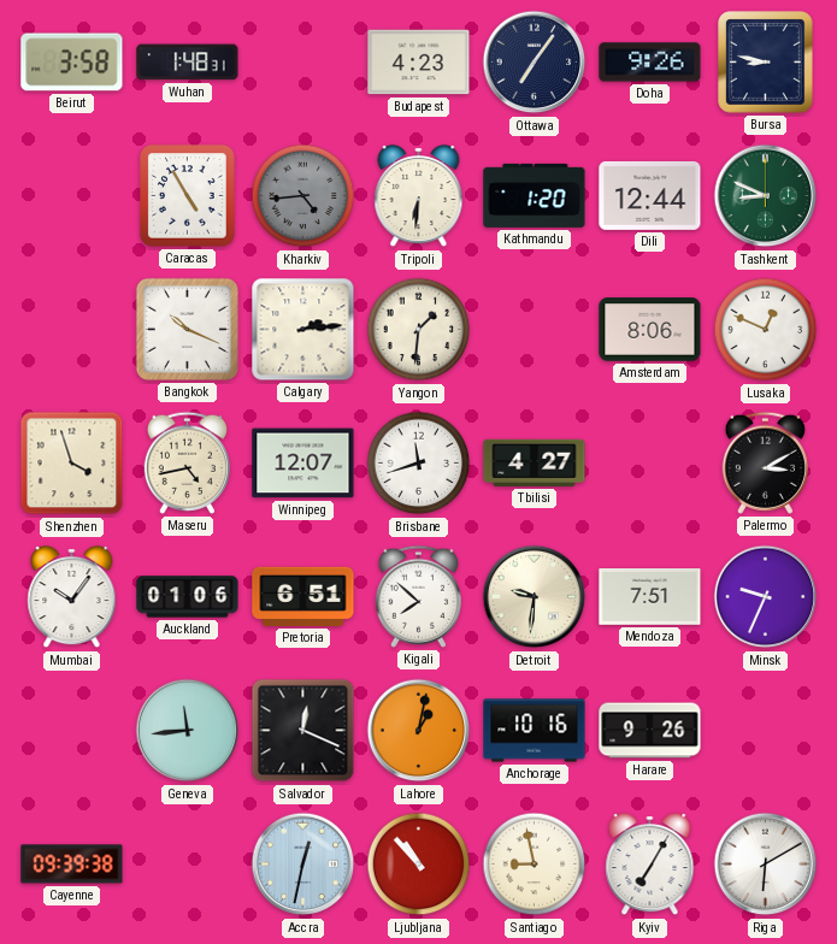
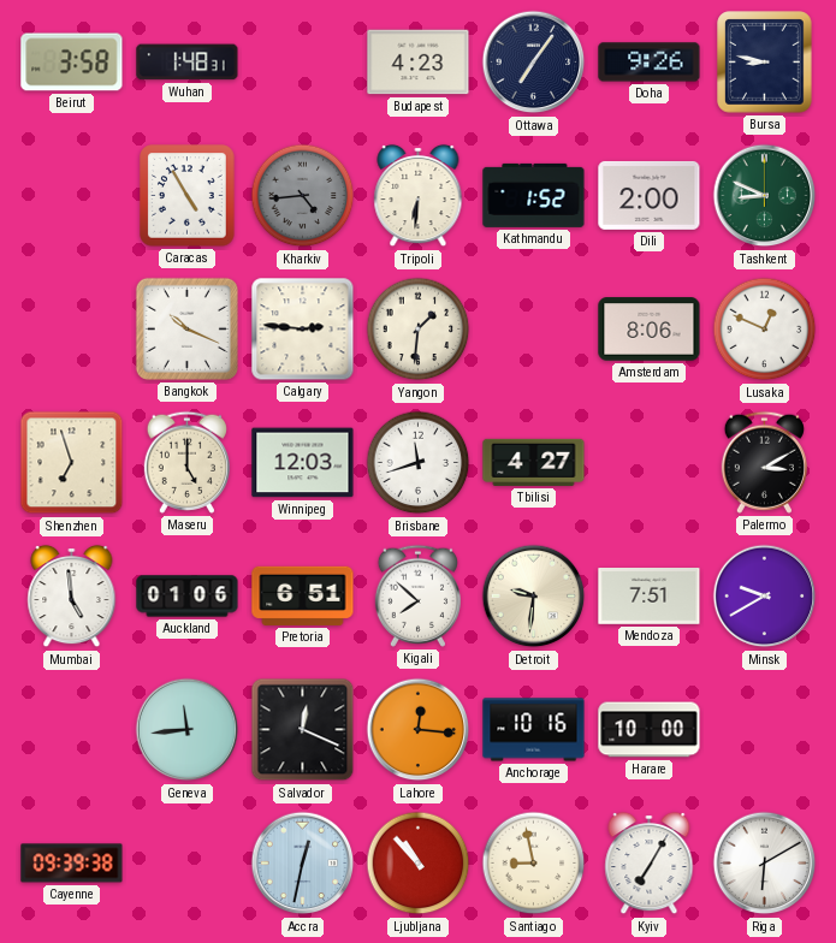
Kathmandu: 1:20 -> 1:52 (534, 195)
Dili: 12:44 -> 2:00 (650, 195)
Calgary: 2:14 -> 2:46 (303, 330)
Shenzhen: 3:57 -> 6:57 (72, 463)
Maseru: 4:43 -> 5:00 (186, 462)
Winnipeg: 12:07 -> 12:03 (303, 463)
Mumbai: 10:06 -> 4:59 (72, 597)
Minsk: 9:34 -> 9:40 (765, 597)
Lahore: 1:02 -> 12:16 (419, 730)
Harare: 9:26 -> 10:00 (650, 730)
